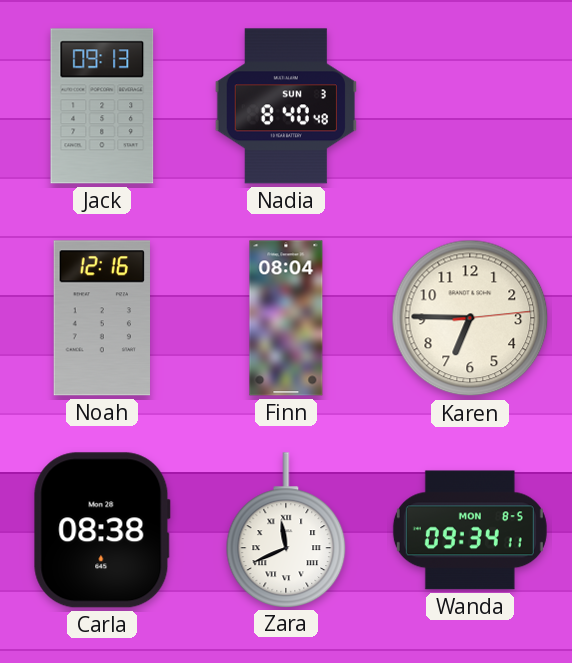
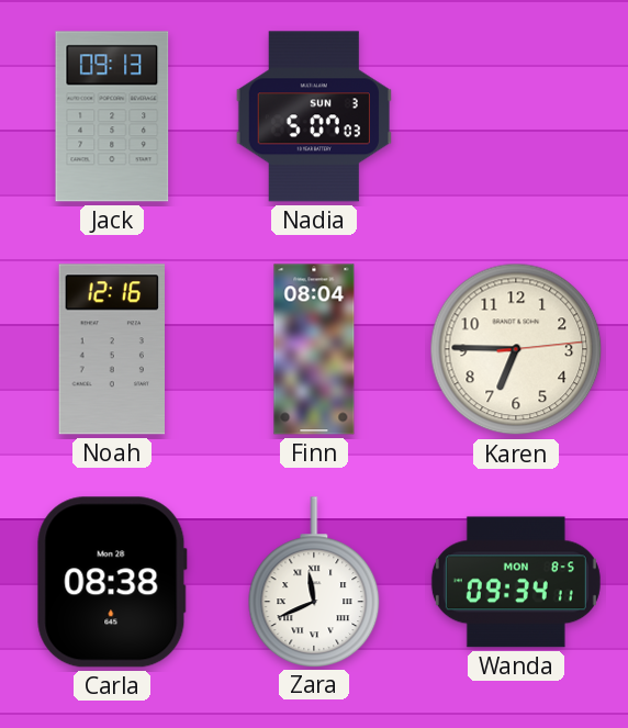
Nadia: 8:40 -> 5:07 (314, 116)
